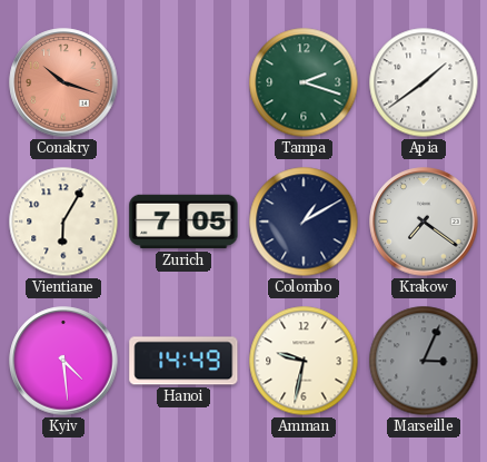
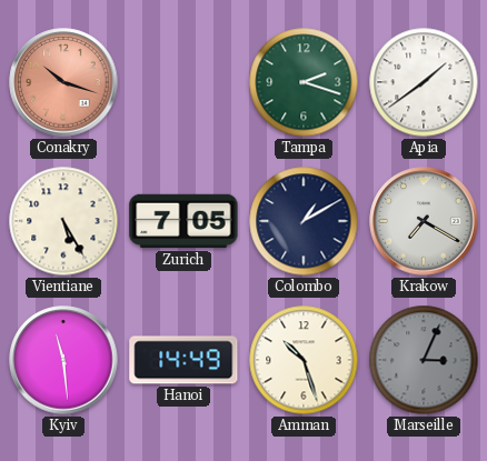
Vientiane: 6:05 -> 5:25 (63, 221)
Krakow: 7:21 -> 7:20 (424, 221)
Kyiv: 4:29 -> 11:29 (63, 360)
Amman: 9:32 -> 10:27 (304, 360)
